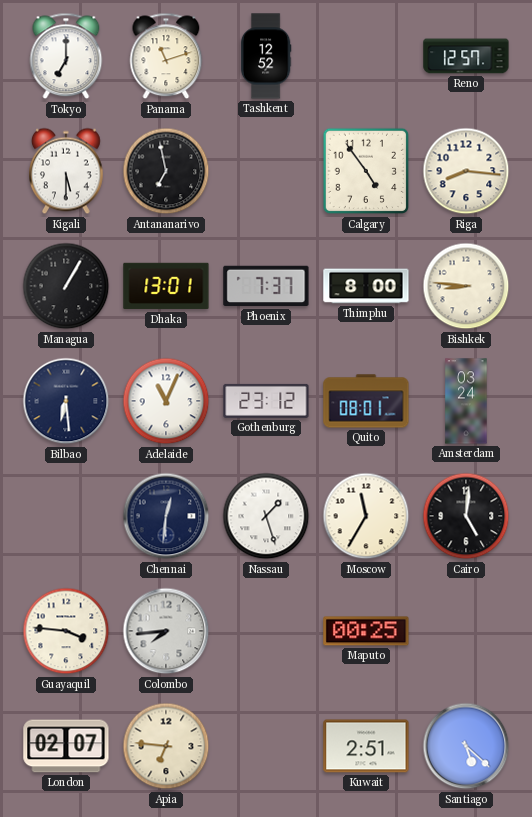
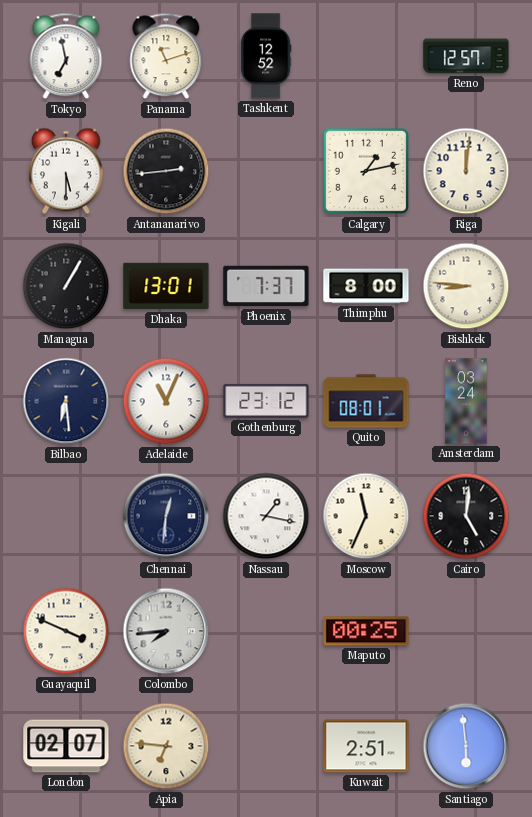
Tokyo: 7:00 -> 6:58 (66, 56)
Antananarivo: 6:58 -> 2:44 (166, 171)
Calgary: 4:54 -> 1:13 (366, 171)
Riga: 8:16 -> 12:01 (466, 171)
Nassau: 1:27 -> 1:17 (266, 516)
Moscow: 11:35 -> 11:34 (366, 516)
Guayaquil: 3:46 -> 3:49 (66, 631)
Santiago: 5:22 -> 5:59 (466, 746)
